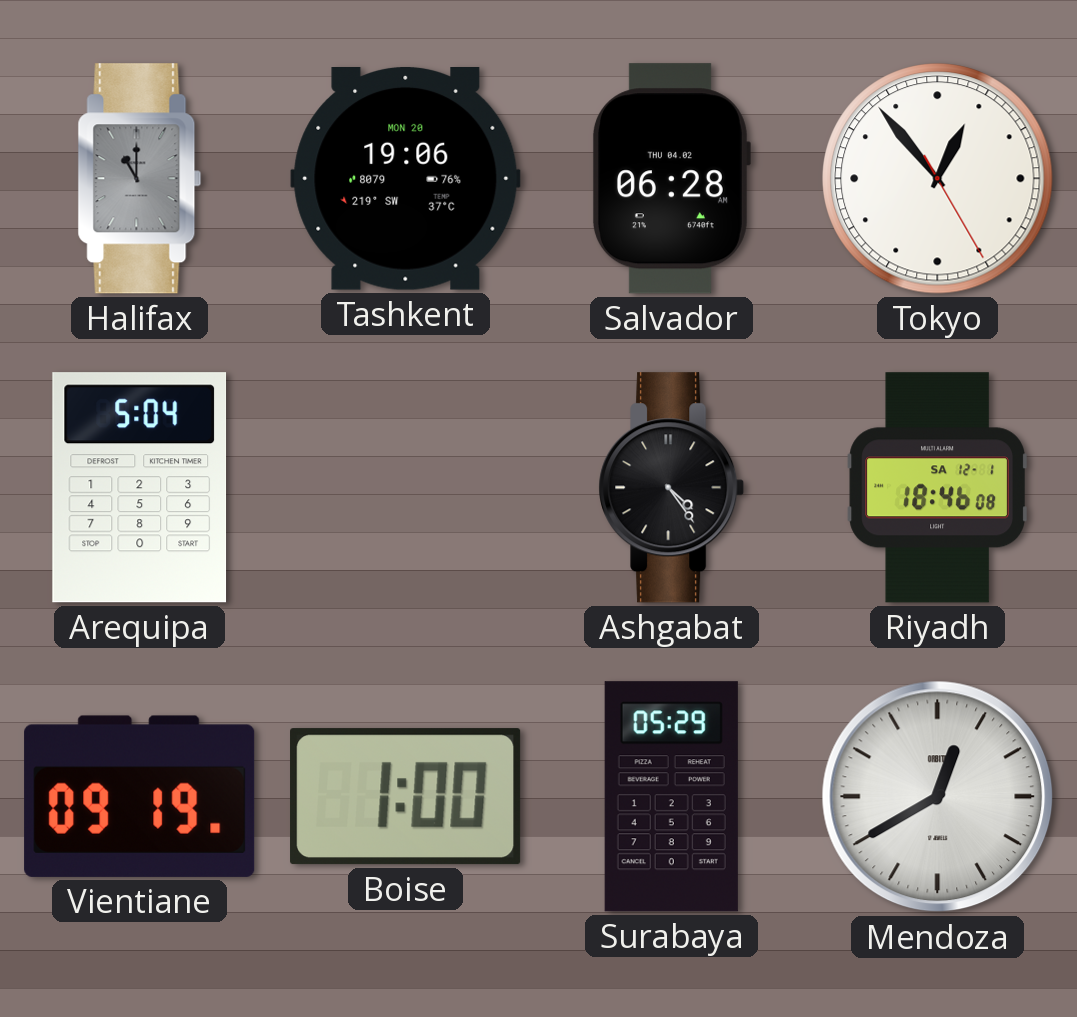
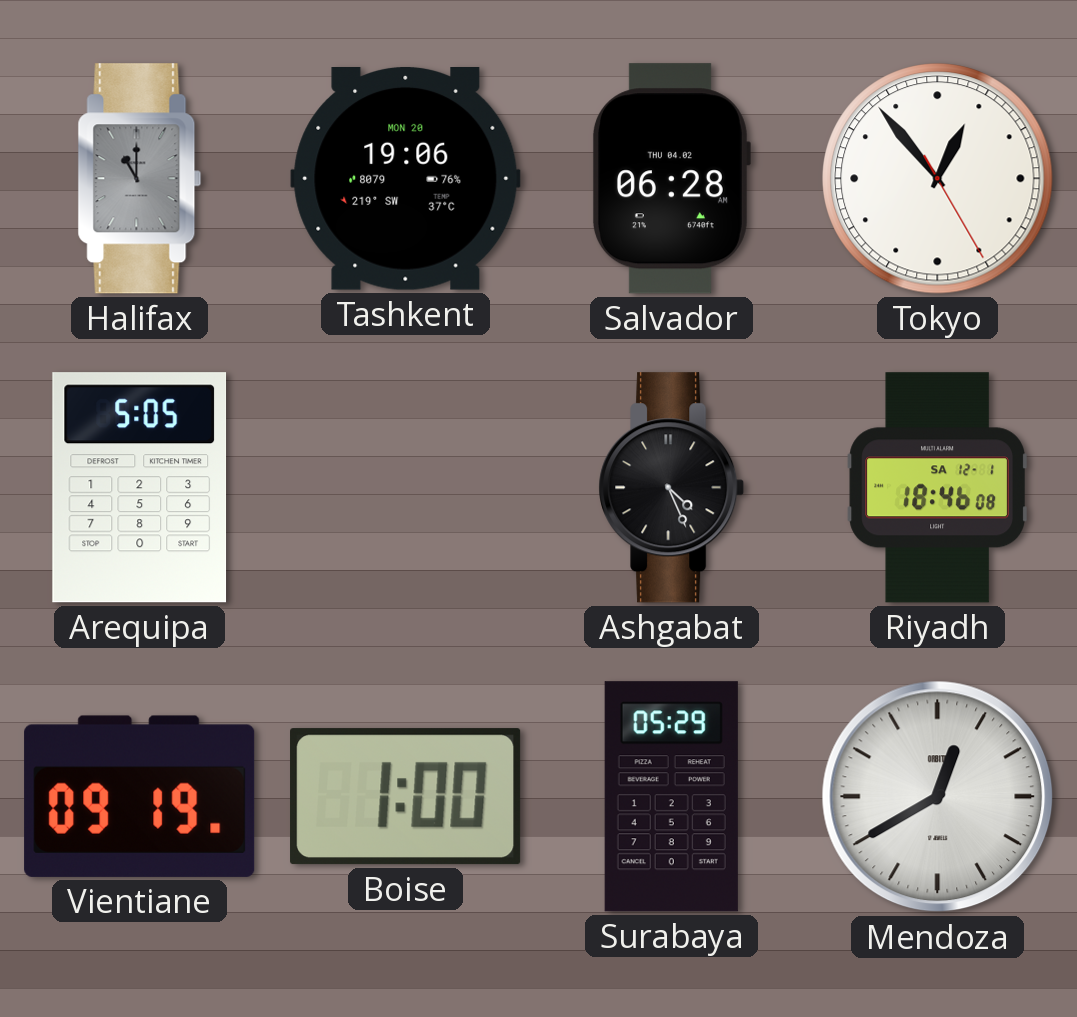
Arequipa: 5:04 -> 5:05 (140, 488)
Ashgabat: 4:24 -> 4:26 (672, 488)
